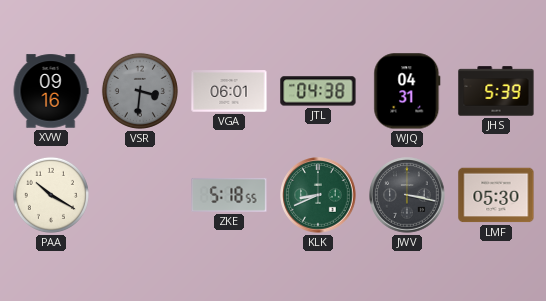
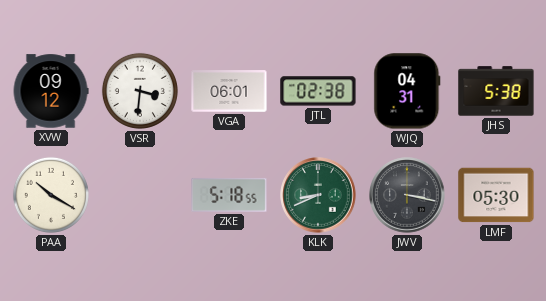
XVW: 09:16 -> 09:12 (51, 91)
VSR dial: grey -> white (140, 91)
JTL: 04:38 -> 02:38 (318, 91)
JHS: 5:39 -> 5:38 (496, 91)
